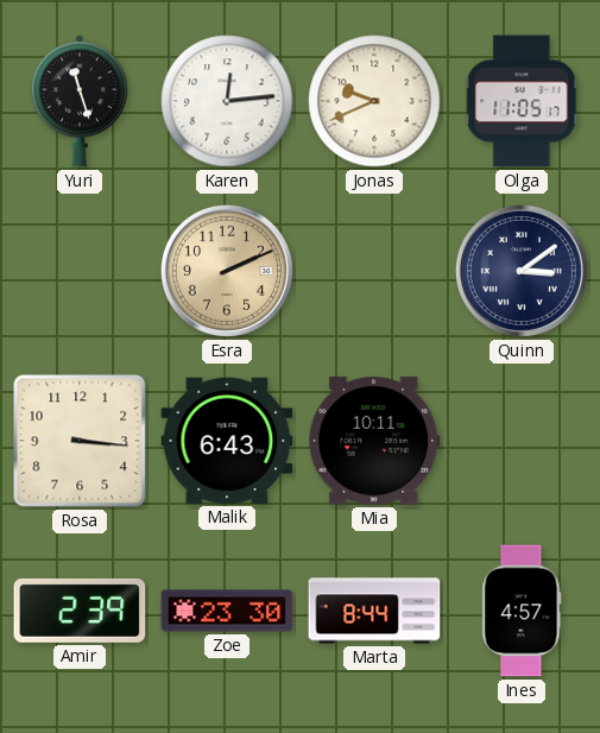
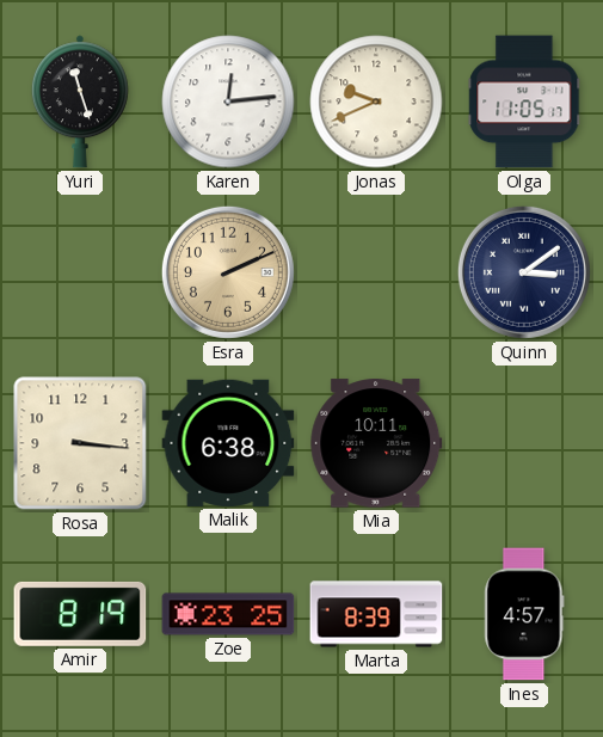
Malik: 6:43 -> 6:38 (228, 443)
Amir: 2:39 -> 8:19 (80, 614)
Zoe: 23:30 -> 23:25 (228, 614)
Marta: 8:44 -> 8:39 (376, 614)
